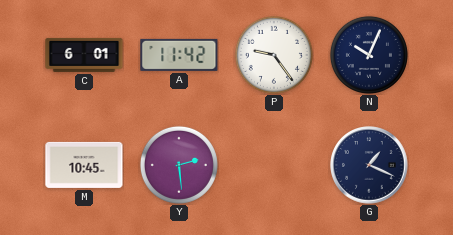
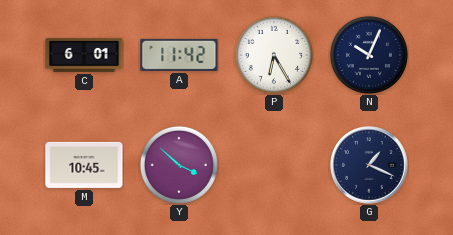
P: 9:24 -> 6:25 (274, 55)
Y: 2:29 -> 3:52 (179, 165)
